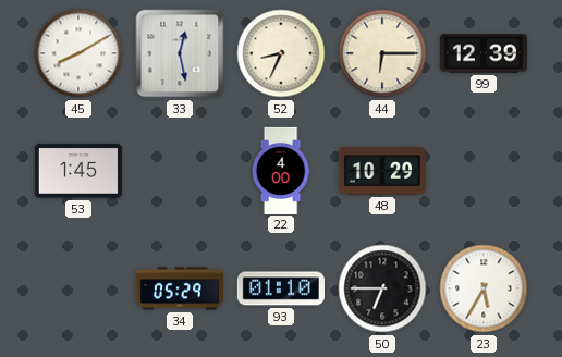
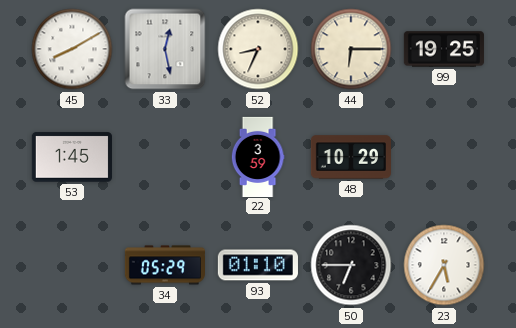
99: 12:39 -> 19:25 (444, 49)
22: 4:00 -> 3:59 (258, 156)
